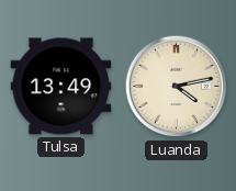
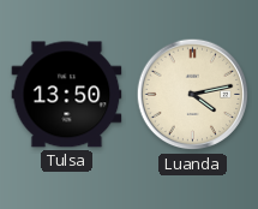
Tulsa: 13:49 -> 13:50 (67, 95)
